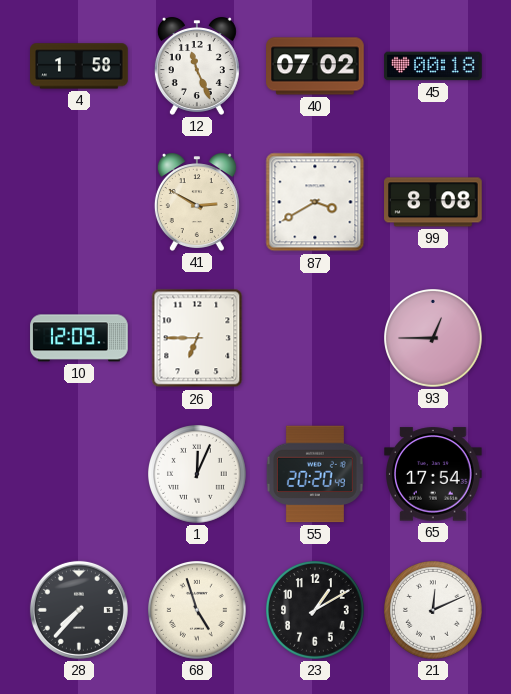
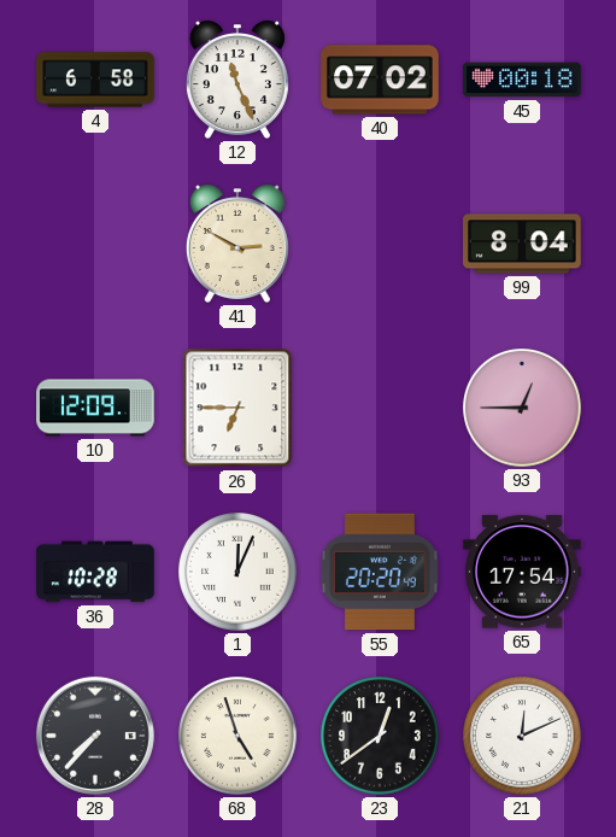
4: 1:58 -> 6:58 (95, 80)
87: 3:40 -> none (315, 202)
99: 8:08 -> 8:04 (522, 244)
36: none -> 10:28 (95, 572)
23: 1:10 -> 12:39 (381, 737)
